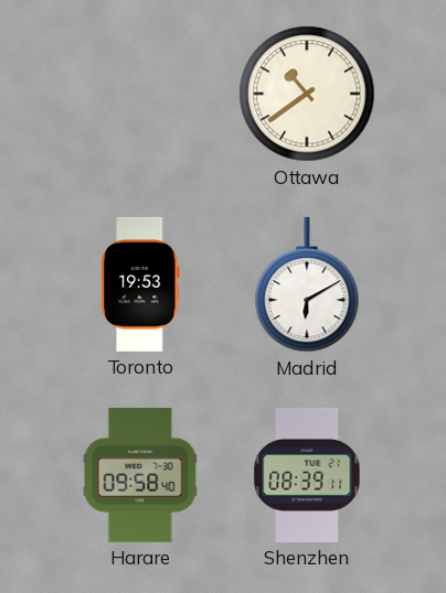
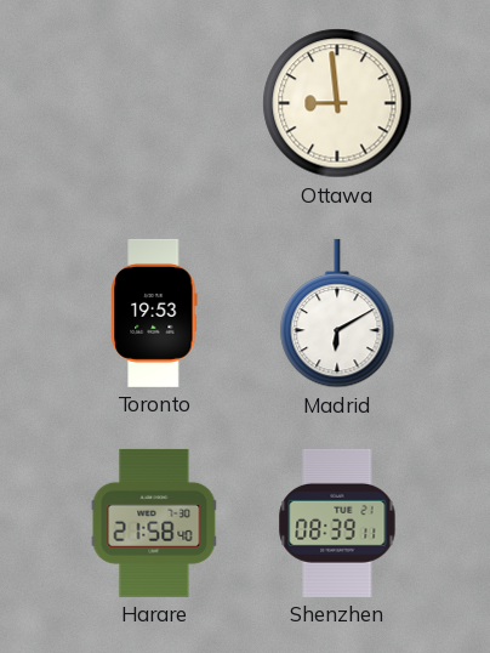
Ottawa: 10:39 -> 8:59 (337, 103)
Harare: 09:58 -> 21:58 (154, 523)
